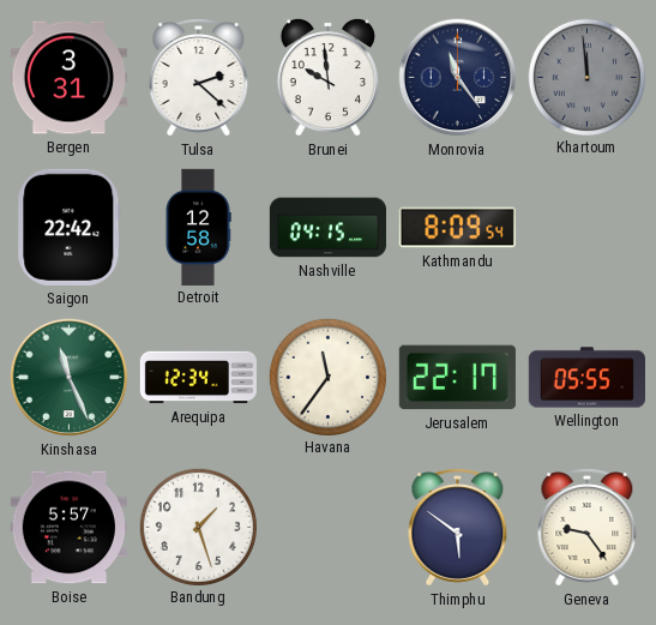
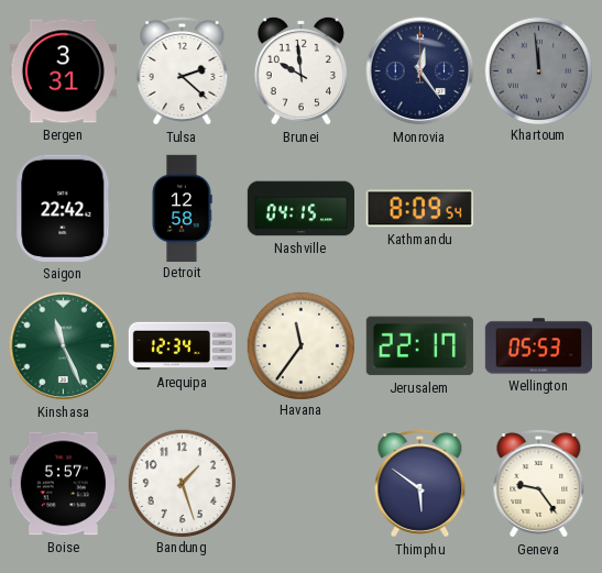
Monrovia: 11:24 -> 12:24 (420, 71)
Wellington: 05:55 -> 05:53 (538, 346)
